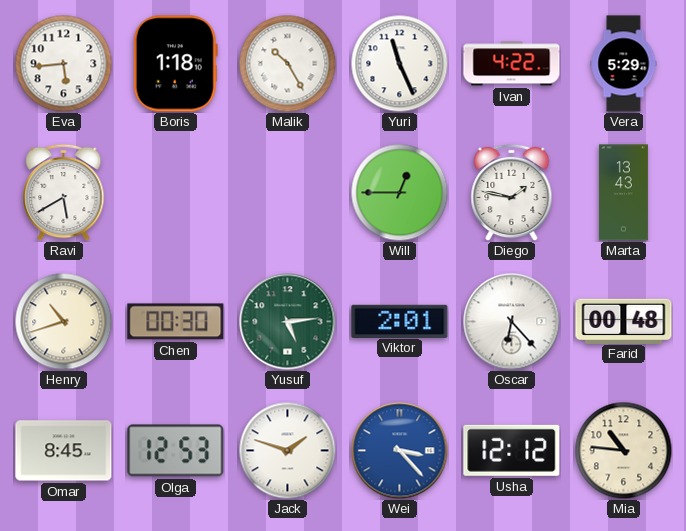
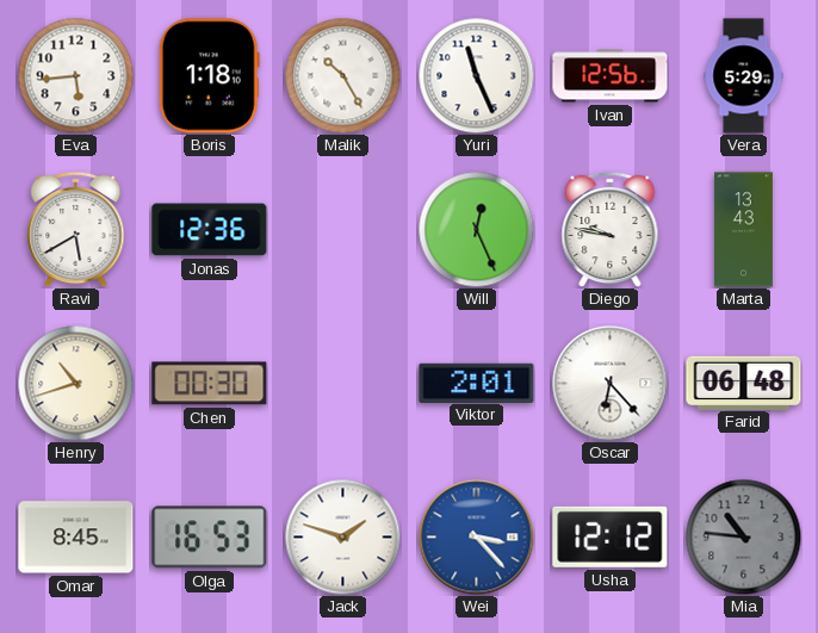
Ivan: 4:22 -> 12:56 (611, 76)
Jonas: none -> 12:36 (210, 230)
Will: 12:45 -> 12:26 (476, 229)
Diego: 1:47 -> 9:47 (611, 229)
Yusuf: 5:14 -> none (288, 322)
Farid: 00:48 -> 06:48 (744, 383)
Olga: 12:53 -> 16:53 (210, 538)
Mia dial: cream -> grey (743, 536)
